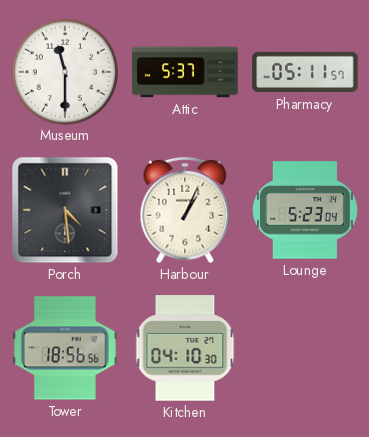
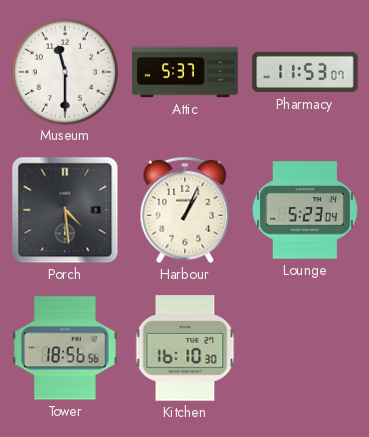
Pharmacy: 05:11 -> 11:53 (305, 72)
Kitchen: 04:10 -> 16:10 (185, 348)
